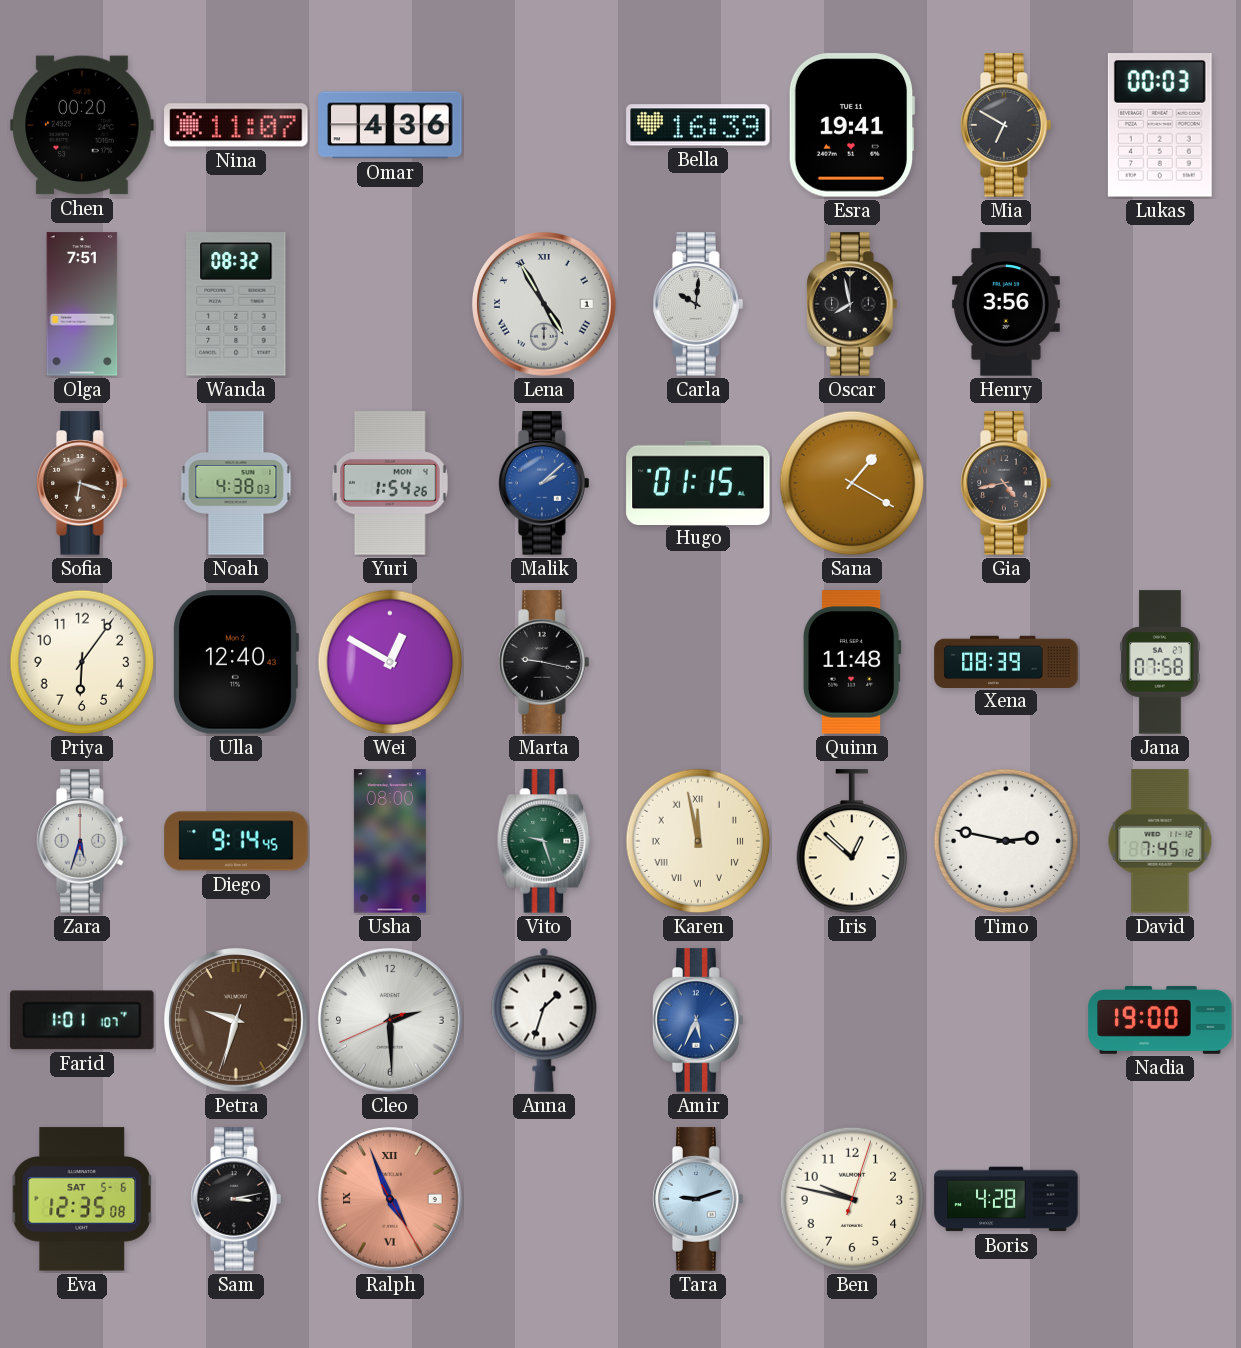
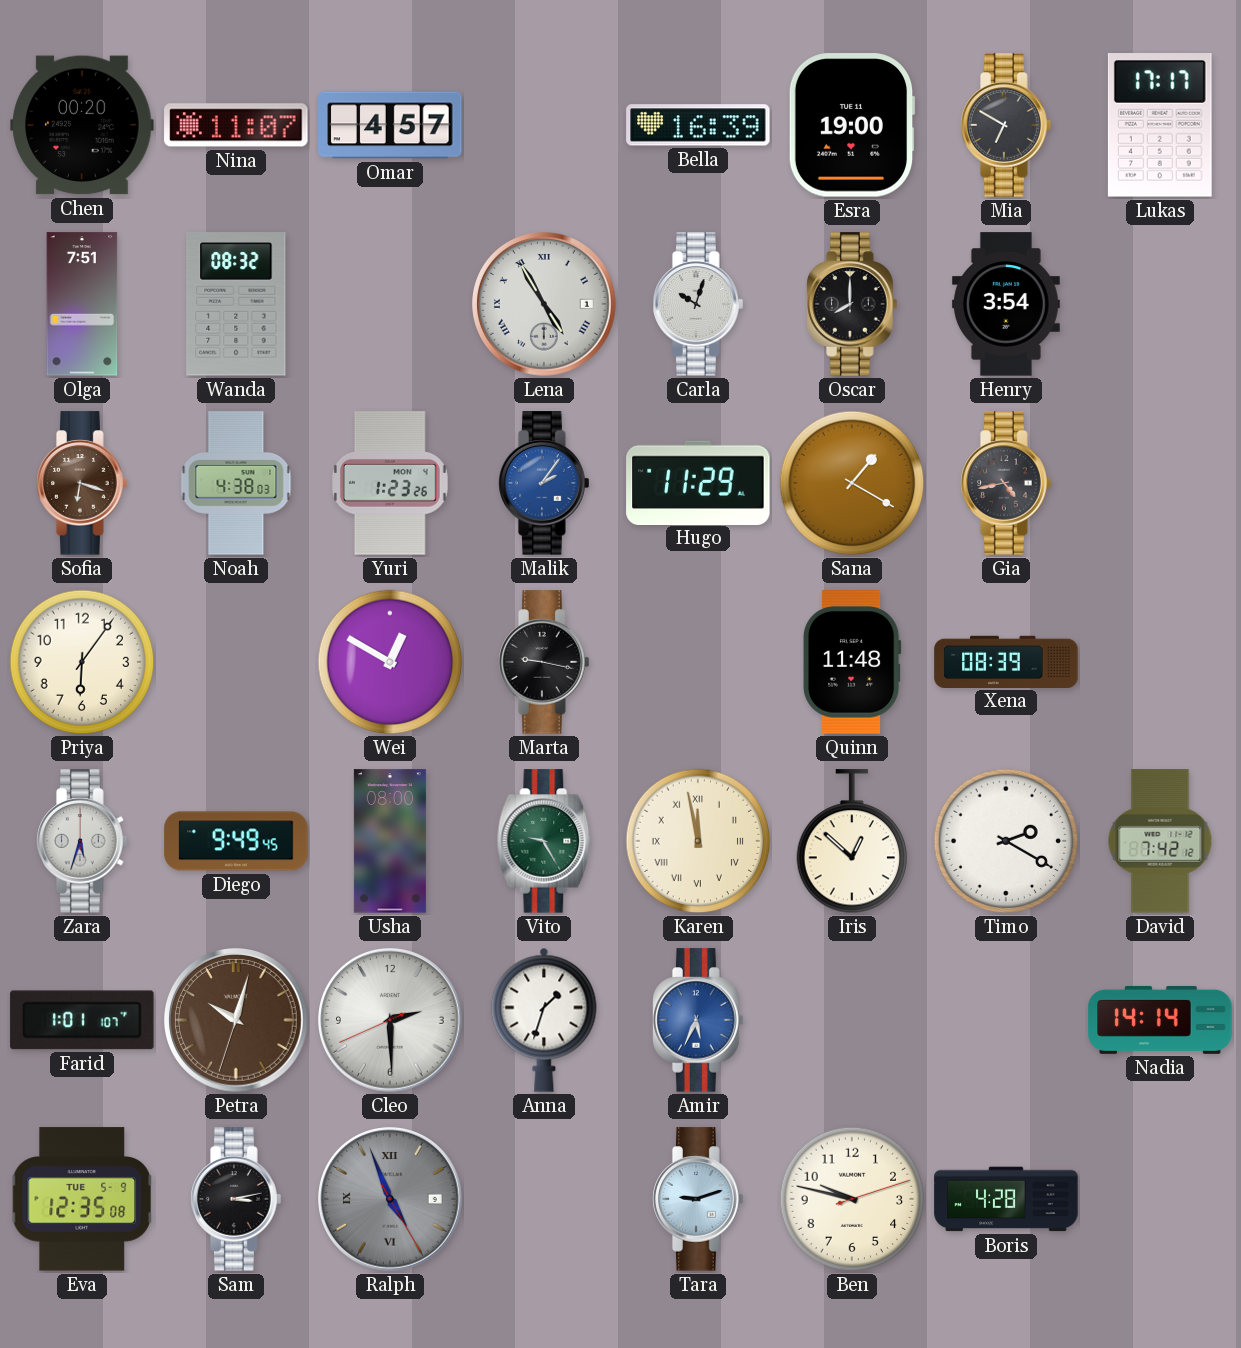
Omar: 4:36 -> 4:57 (390, 125)
Esra: 19:41 -> 19:00 (852, 125)
Lukas: 00:03 -> 17:17 (1160, 125)
Carla: 10:01 -> 10:03 (698, 304)
Oscar: 7:58 -> 8:00 (852, 304)
Henry: 3:56 -> 3:54 (1006, 304)
Yuri: 1:54 -> 1:23 (390, 483)
Malik: 2:08 -> 2:06 (544, 483)
Hugo: 01:15 -> 11:29 (698, 482)
Ulla: 12:40 -> none (236, 662)
Jana: 07:58 -> none (1161, 662)
Diego: 9:14 -> 9:49 (236, 841)
Vito: 9:27 -> 9:25 (544, 841)
Timo: 2:47 -> 2:20 (1006, 841)
David: 7:45 -> 7:42 (1160, 841)
Petra: 9:32 -> 10:02 (237, 1021)
Nadia: 19:00 -> 14:14 (1160, 1020)
Eva date: SAT 5-6 -> TUE 5-9 (82, 1199)
Ralph dial: salmon -> grey (391, 1200)
Ben: 9:47:03 -> 9:47:12 (852, 1199)
